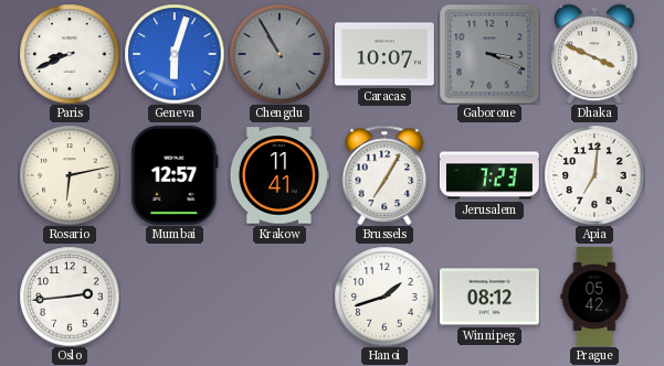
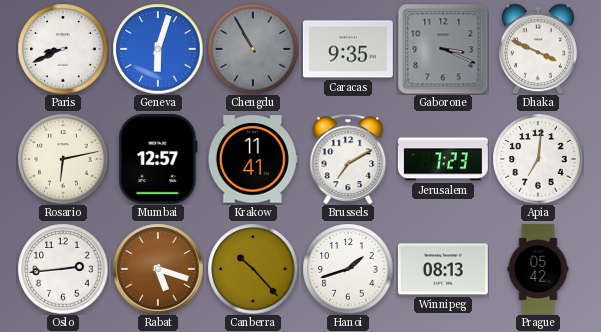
Caracas: 10:07 -> 9:35 (348, 49)
Brussels: 7:05 -> 7:10 (348, 159)
Rabat: none -> 5:18 (158, 269)
Canberra: none -> 10:23 (253, 269)
Winnipeg: 08:12 -> 08:13 (443, 269)
